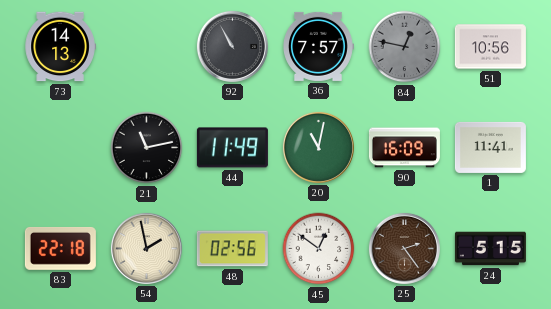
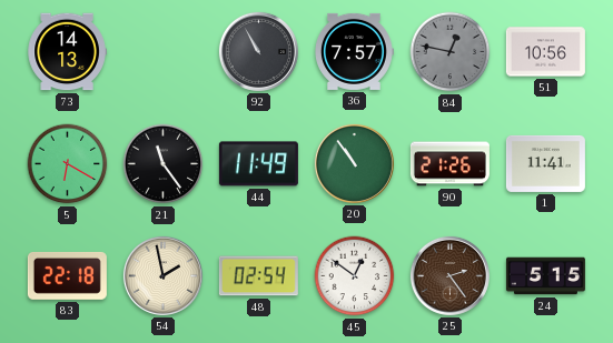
5: none -> 6:20 (68, 164)
21: 11:13 -> 11:24 (164, 164)
20: 11:02 -> 10:54 (354, 163)
90: 16:09 -> 21:26 (449, 164)
48: 02:56 -> 02:54 (258, 276)
